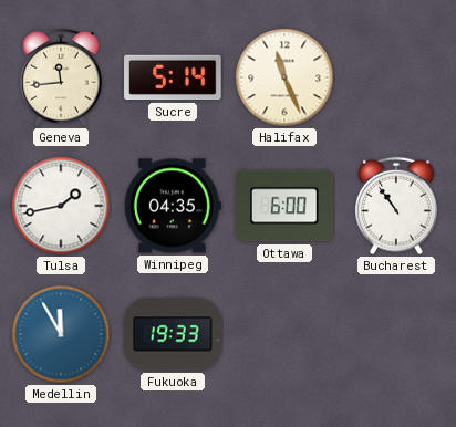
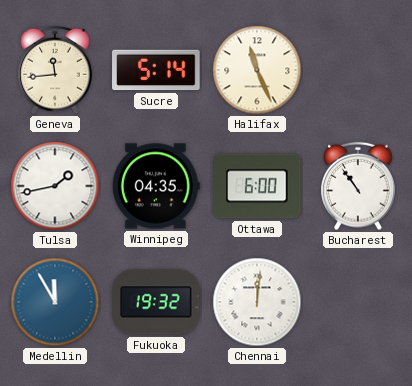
Fukuoka: 19:33 -> 19:32 (156, 302)
Chennai: none -> 12:01 (257, 302)
